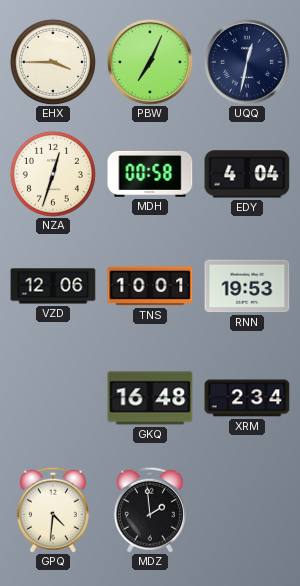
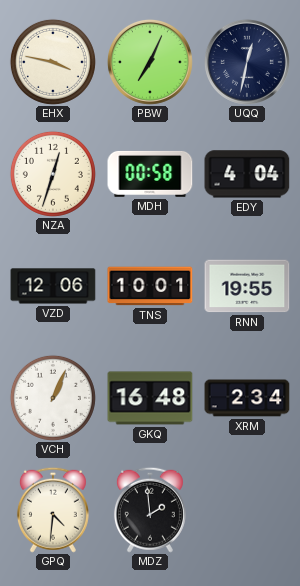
EHX: 3:45 -> 3:47 (53, 62)
RNN: 19:53 -> 19:55 (247, 286)
VCH: none -> 1:04 (53, 398)
